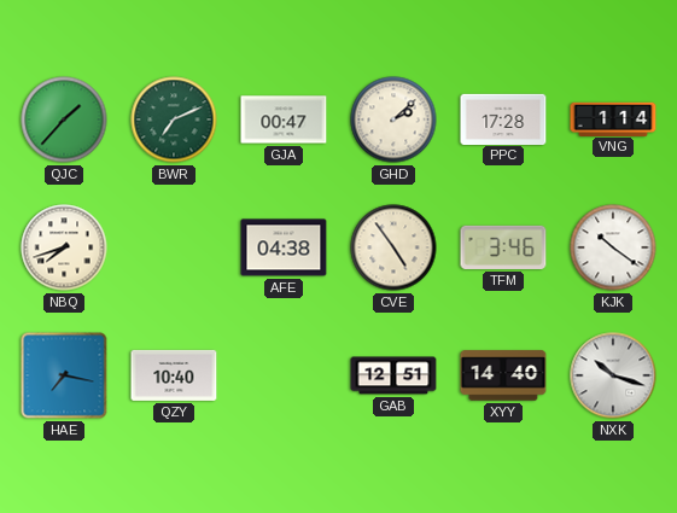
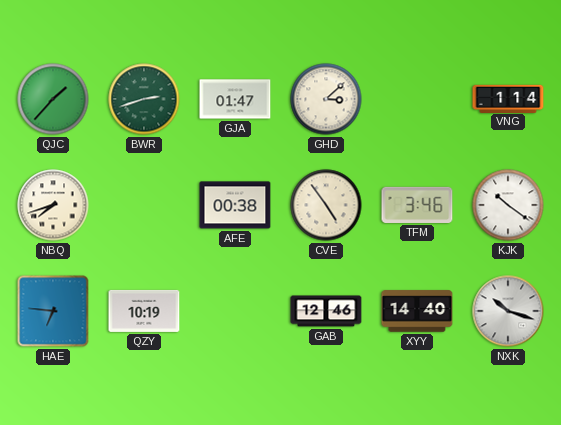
BWR: 7:11 -> 2:42 (144, 99)
GJA: 00:47 -> 01:47 (235, 99)
GHD: 2:08 -> 3:08 (326, 99)
PPC: 17:28 -> none (503, 118)
AFE: 04:38 -> 00:38 (235, 205)
HAE: 7:17 -> 6:46 (53, 311)
QZY: 10:40 -> 10:19 (144, 311)
GAB: 12:51 -> 12:46 (326, 311)
